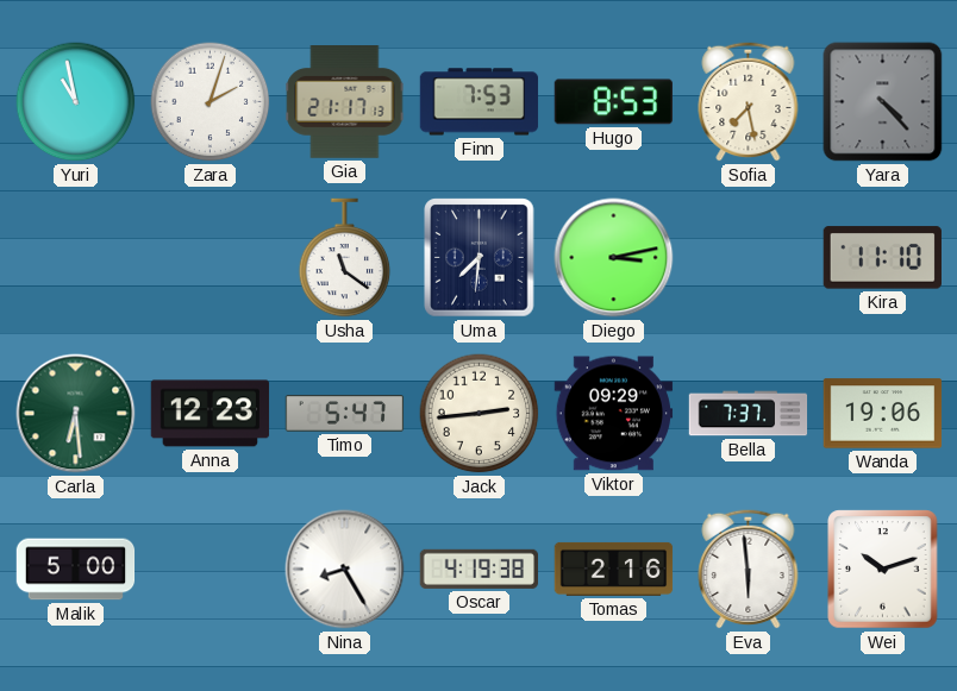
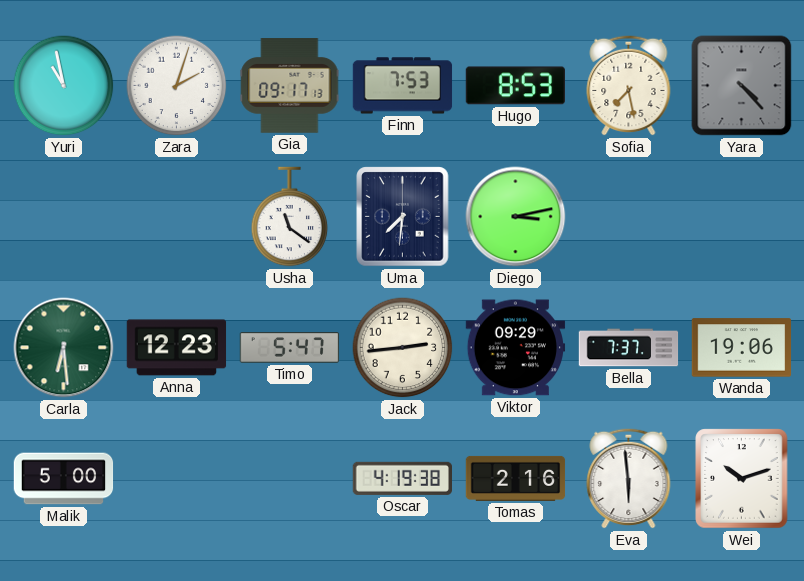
Gia: 21:17 -> 09:17 (290, 86)
Kira: 11:10 -> none (882, 258)
Nina: 8:25 -> none (345, 570)
